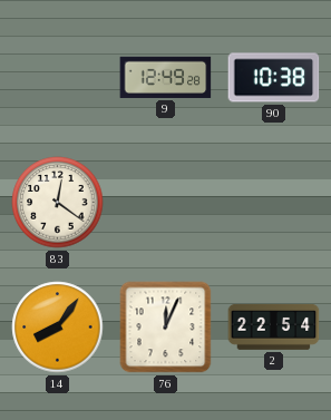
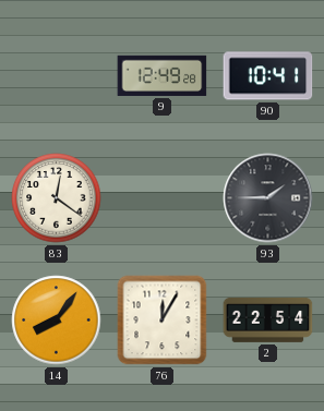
90: 10:38 -> 10:41 (268, 76)
93: none -> 1:45 (268, 198)
76: 12:04 -> 12:05 (163, 321)
